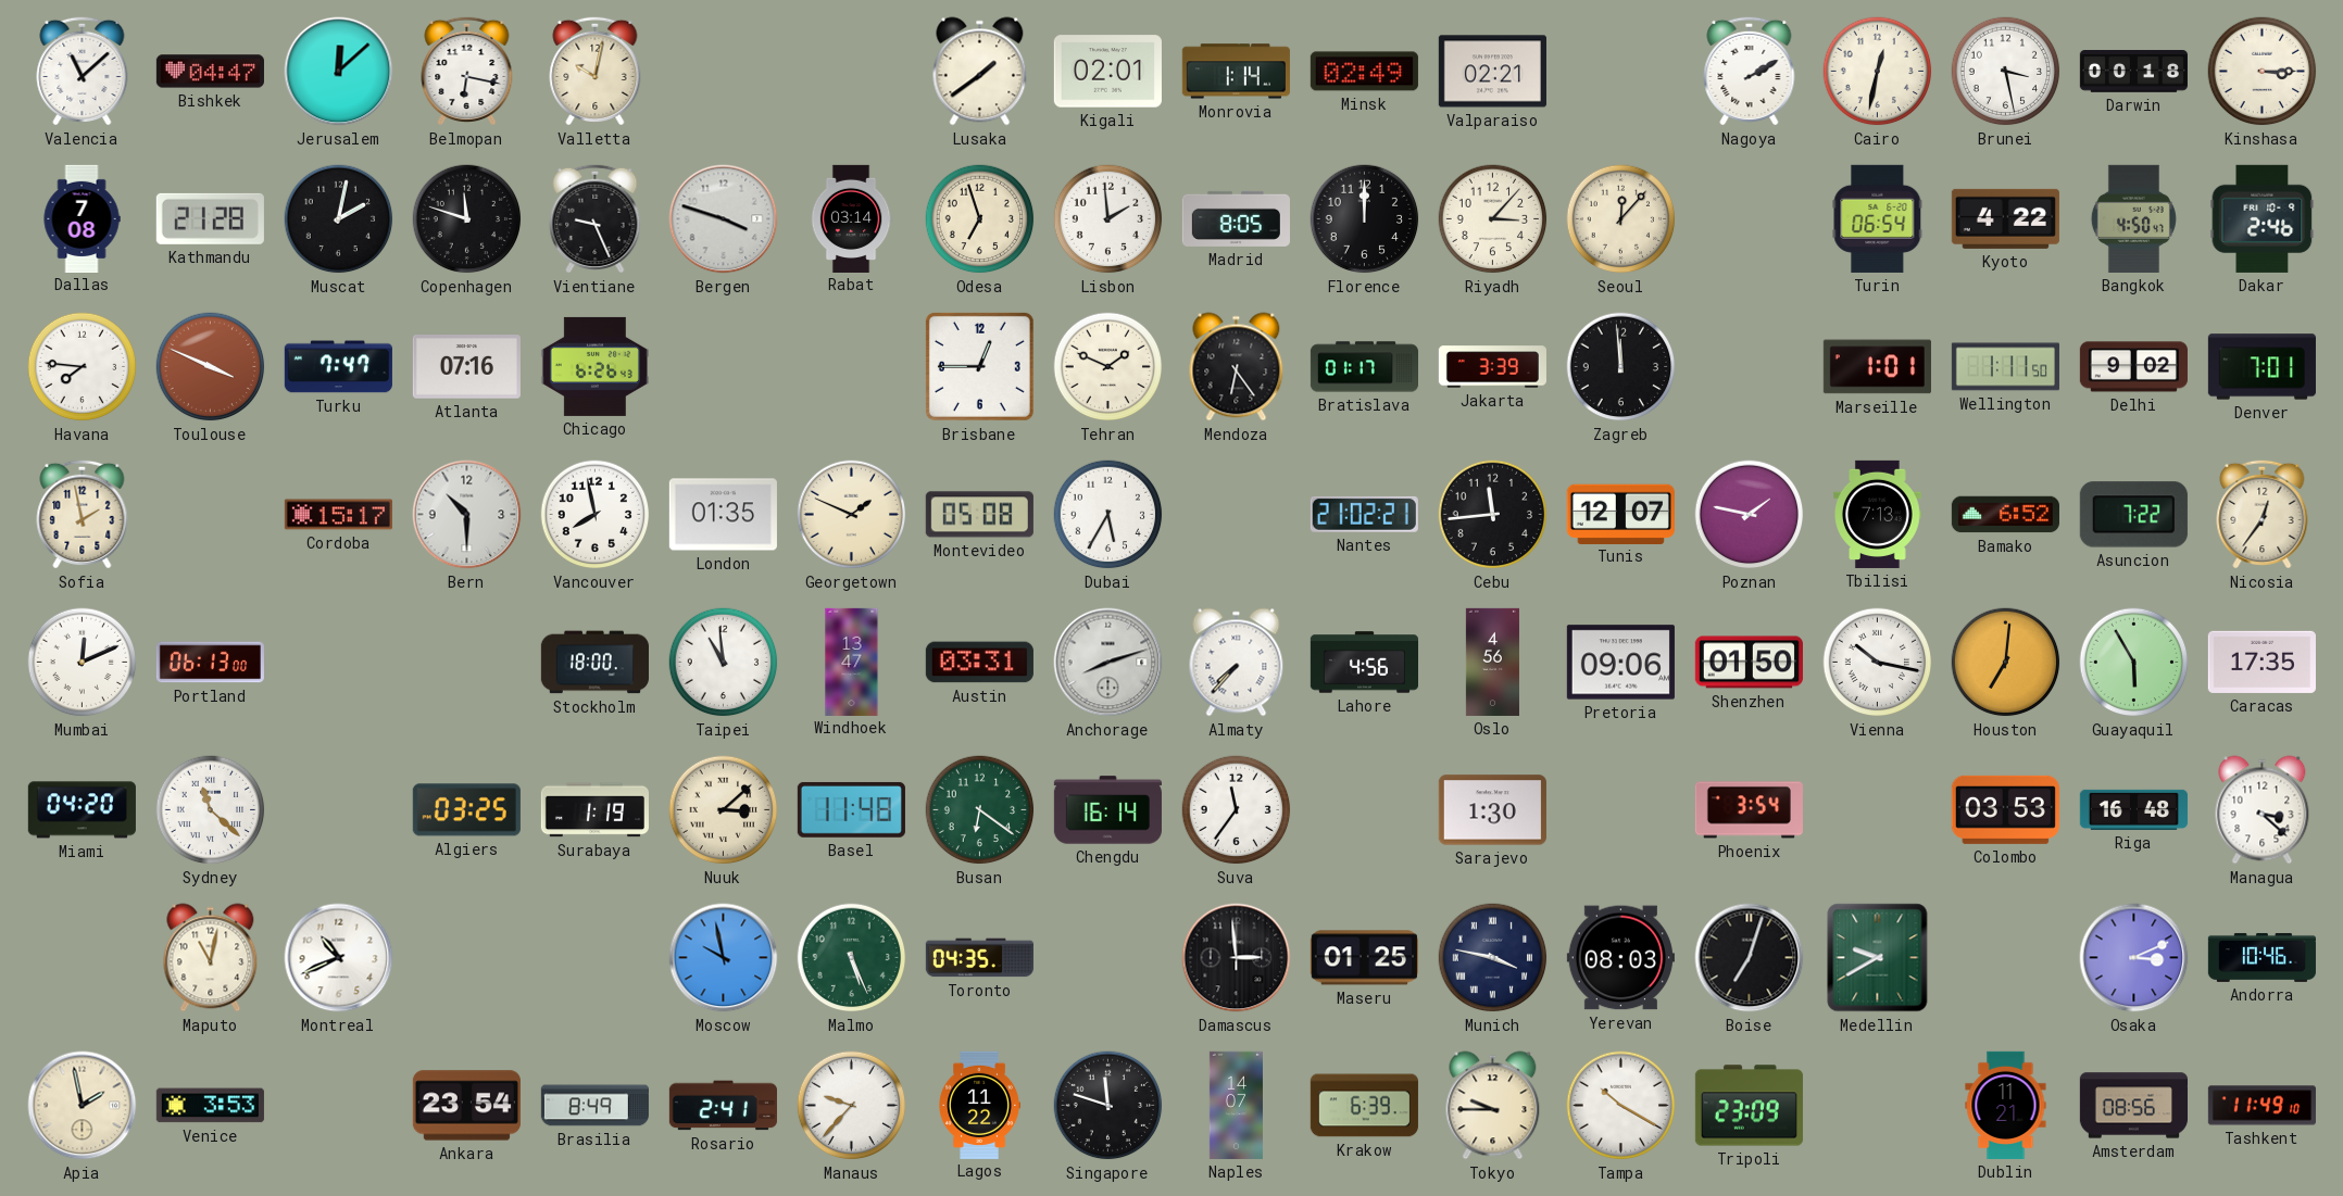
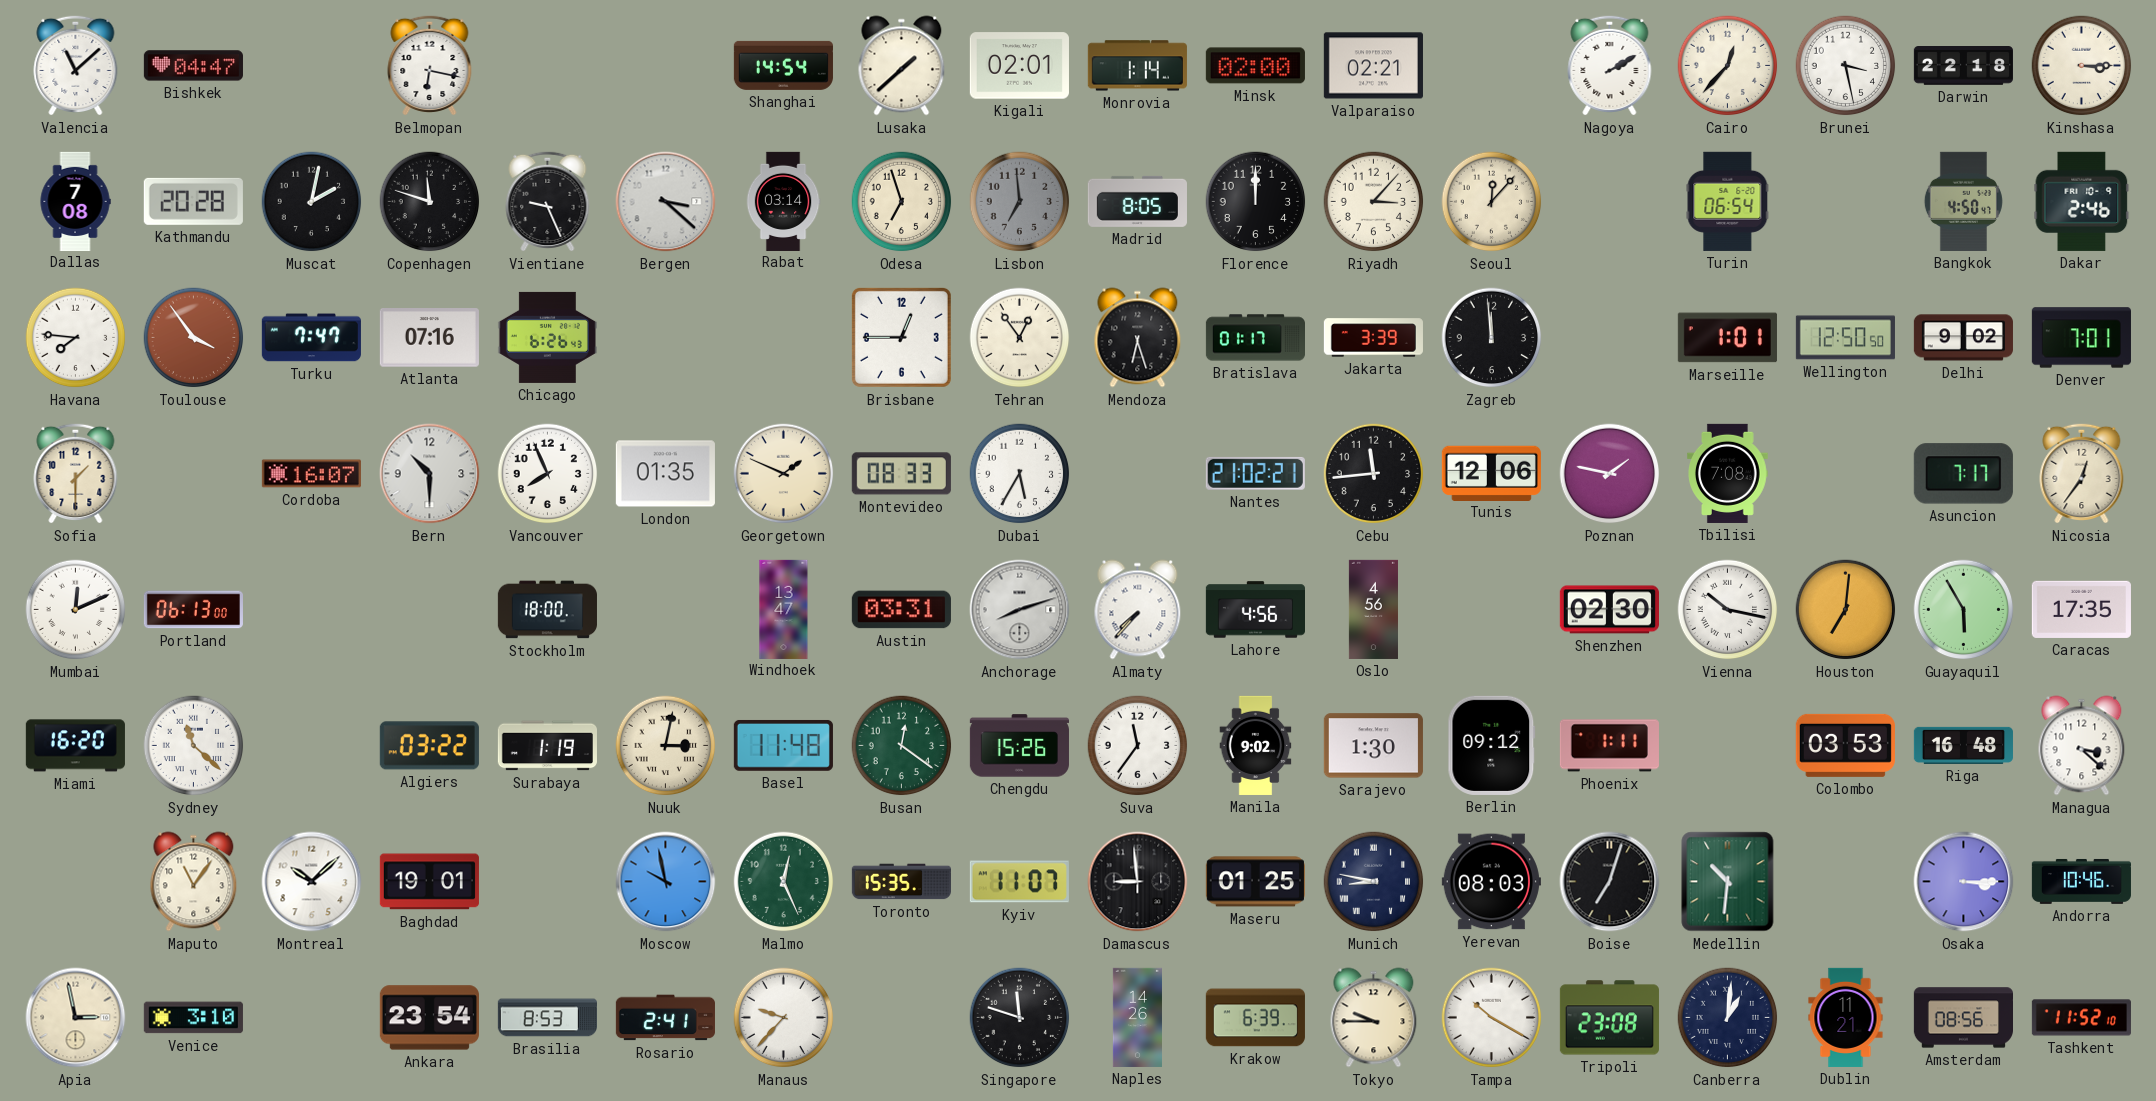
Jerusalem: 12:08 -> none (339, 72)
Valletta: 10:02 -> none (596, 71)
Shanghai: none -> 14:54 (783, 65)
Lusaka: 1:39 -> 1:38 (902, 66)
Minsk: 02:49 -> 02:00 (1255, 66)
Cairo: 12:32 -> 12:37 (1728, 66)
Darwin: 00:18 -> 22:18 (1963, 66)
Kathmandu: 21:28 -> 20:28 (193, 201)
Bergen: 3:48 -> 3:22 (666, 202)
Lisbon: 1:59 -> 6:59 (1020, 202)
Lisbon dial: white -> grey (1020, 202)
Kyoto: 4:22 -> none (2005, 218)
Toulouse: 3:49 -> 3:54 (194, 338)
Tehran: 1:49 -> 12:54 (1020, 338)
Mendoza: 6:24 -> 6:27 (1138, 338)
Wellington: 1:11 -> 12:50 (1845, 338)
Sofia: 1:58 -> 1:30 (76, 473)
Cordoba: 15:17 -> 16:07 (311, 474)
Vancouver: 7:58 -> 7:56 (548, 474)
Montevideo: 05:08 -> 08:33 (901, 474)
Tunis: 12:07 -> 12:06 (1491, 473)
Tbilisi: 7:13 -> 7:08 (1728, 473)
Bamako: 6:52 -> none (2005, 515)
Asuncion: 7:22 -> 7:17 (1963, 474)
Taipei: 10:59 -> none (724, 663)
Pretoria: 09:06 -> none (1620, 663)
Shenzhen: 01:50 -> 02:30 (1609, 610)
Miami: 04:20 -> 16:20 (75, 746)
Algiers: 03:25 -> 03:22 (429, 746)
Nuuk: 3:08 -> 3:02 (666, 746)
Busan: 6:21 -> 12:21 (902, 746)
Chengdu: 16:14 -> 15:26 (1019, 746)
Manila: none -> 9:02 (1256, 745)
Berlin: none -> 09:12 (1492, 745)
Phoenix: 3:54 -> 1:11 (1609, 746)
Maputo: 11:02 -> 11:06 (194, 882)
Montreal: 10:41 -> 10:08 (312, 882)
Baghdad: none -> 19:01 (429, 882)
Malmo: 5:26 -> 12:26 (784, 882)
Toronto: 04:35 -> 15:35 (901, 882)
Kyiv: none -> 11:07 (1019, 882)
Damascus: 2:59 -> 8:59 (1138, 882)
Munich: 3:47 -> 8:47 (1374, 882)
Medellin: 9:40 -> 10:31 (1728, 882)
Osaka: 3:11 -> 3:15 (1964, 882)
Apia: 1:58 -> 2:58 (76, 1018)
Venice: 3:53 -> 3:10 (193, 1018)
Brasilia: 8:49 -> 8:53 (547, 1018)
Lagos: 11:22 -> none (979, 1105)
Naples: 14:07 -> 14:26 (1137, 1017)
Tripoli: 23:09 -> 23:08 (1609, 1018)
Canberra: none -> 1:01 (1728, 1018)
Tashkent: 11:49 -> 11:52 (2081, 1018)
